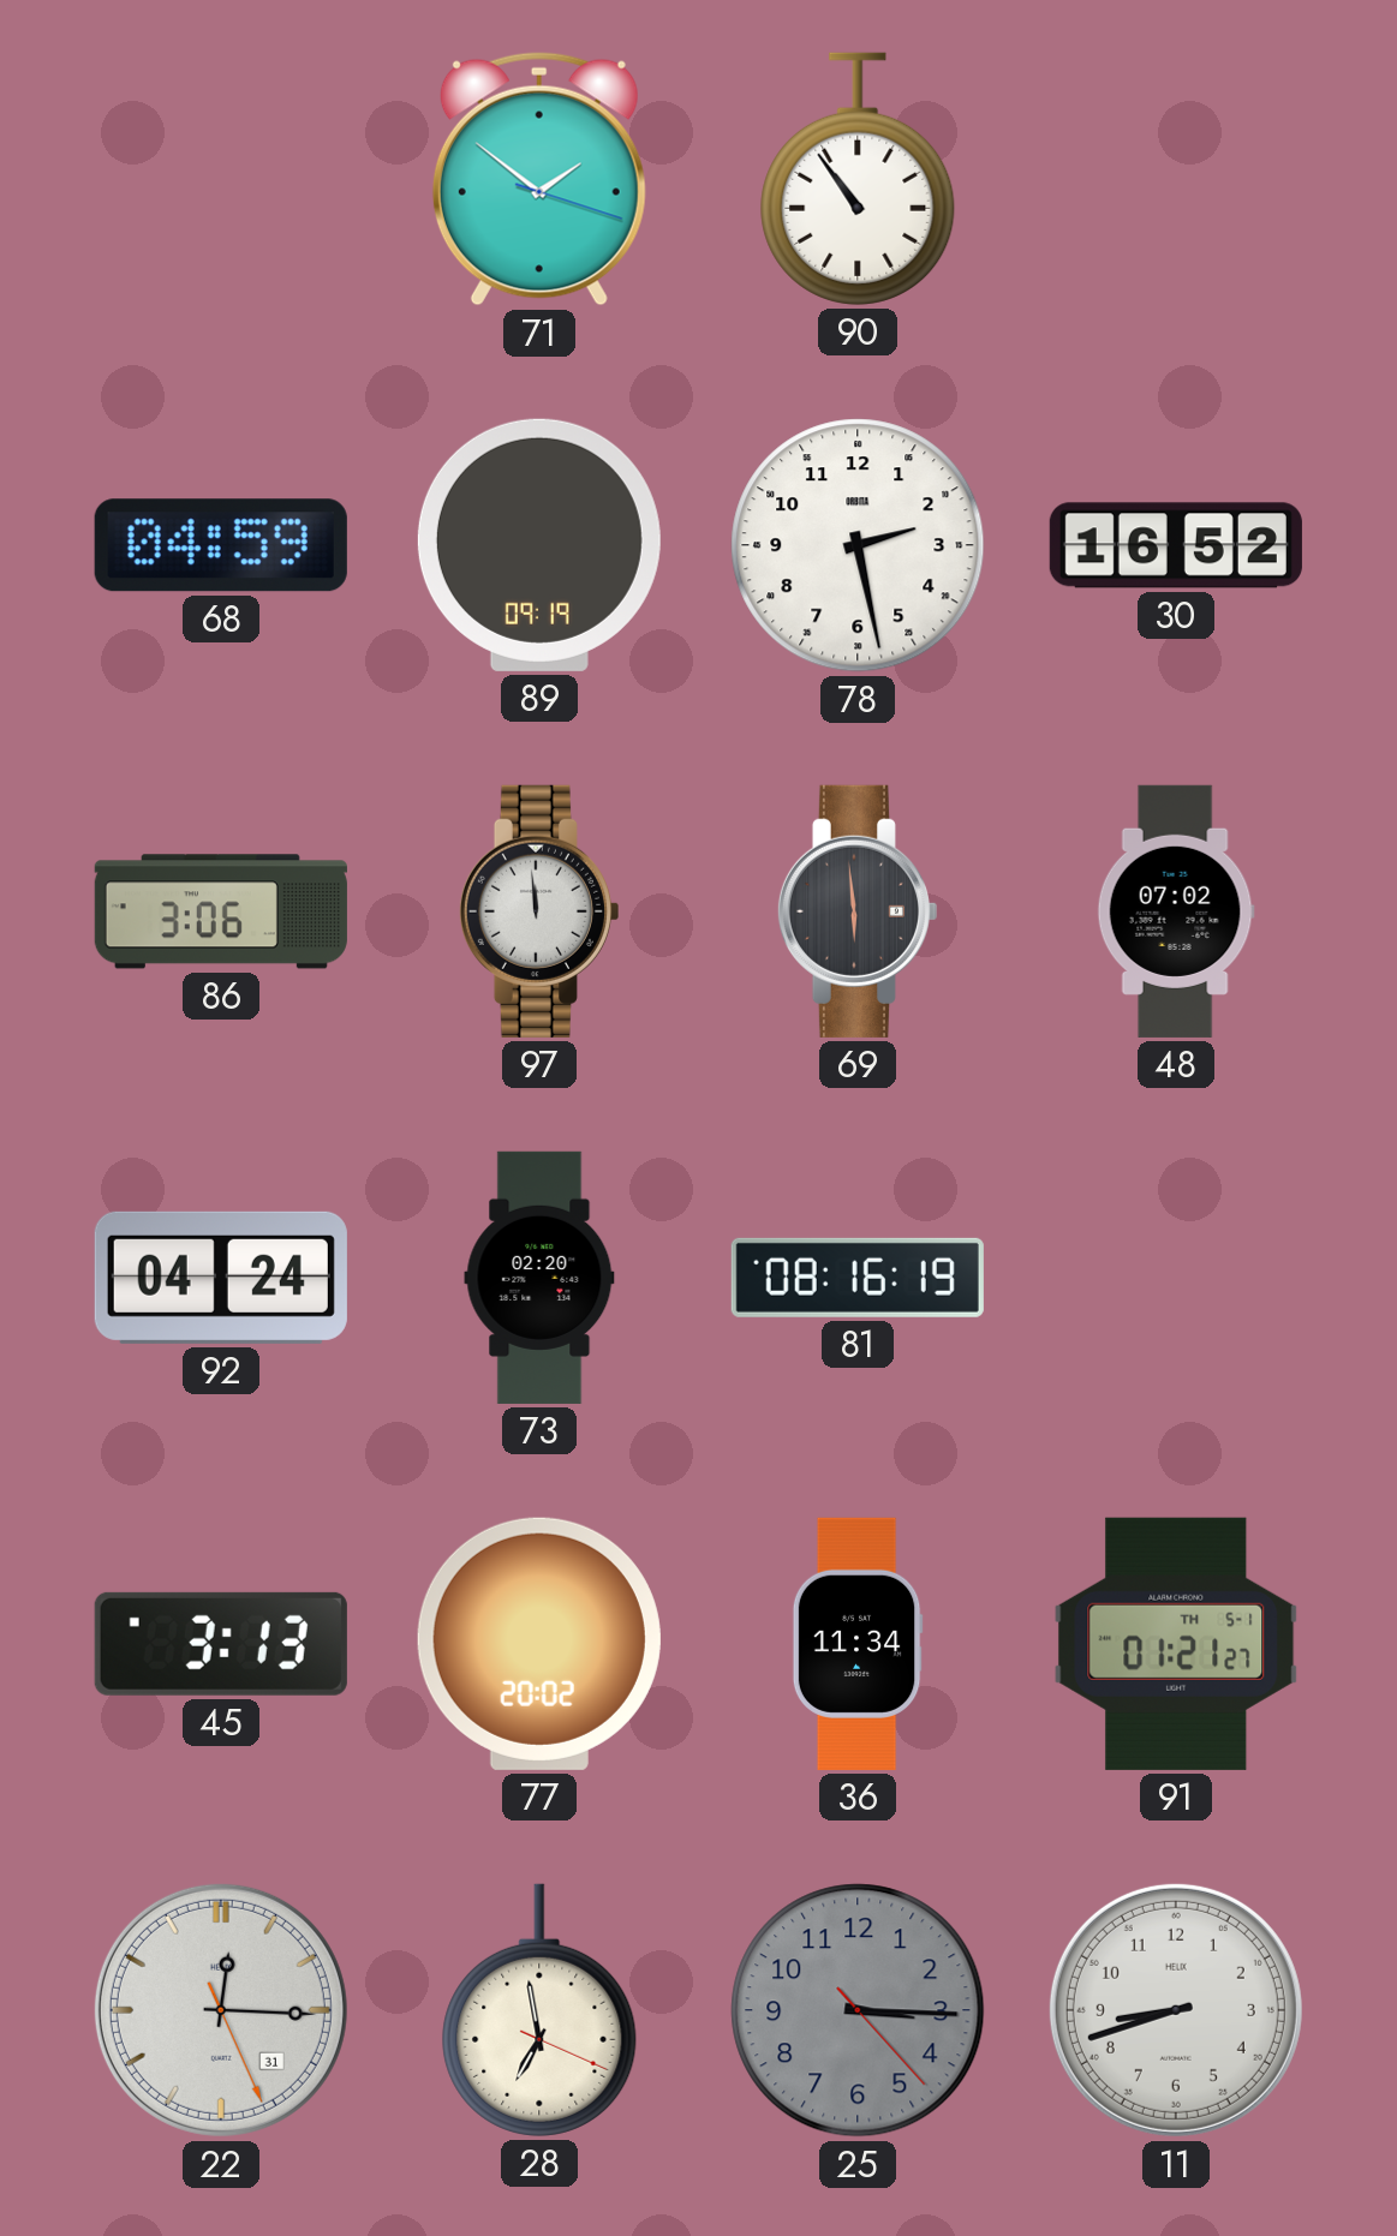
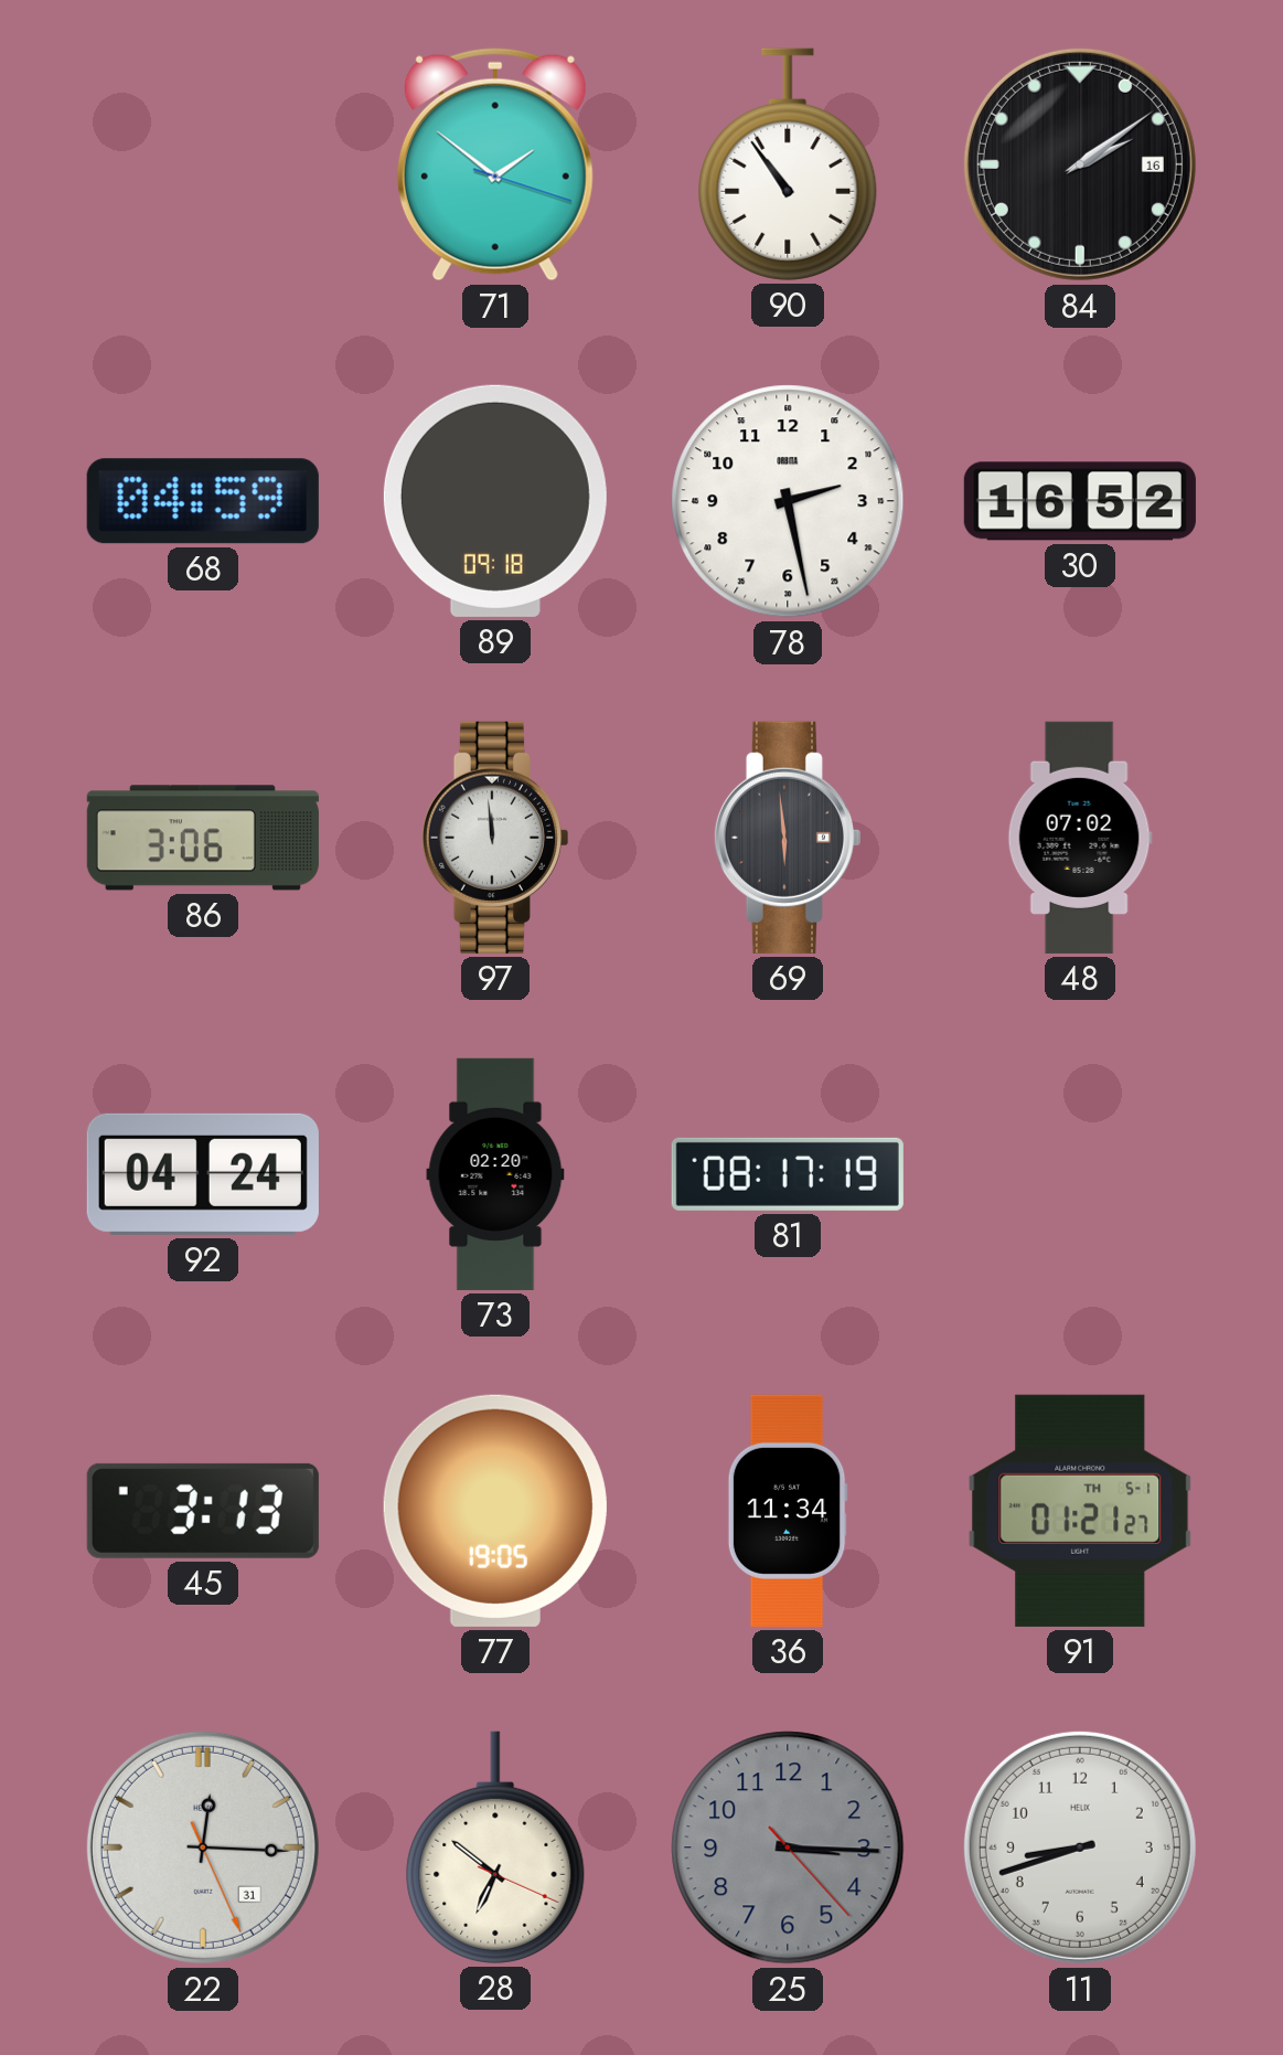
84: none -> 2:09 (1080, 164)
89: 09:19 -> 09:18 (495, 501)
81: 08:16 -> 08:17 (788, 1174)
77: 20:02 -> 19:05 (495, 1511)
28: 6:58 -> 6:51 (495, 1848)
